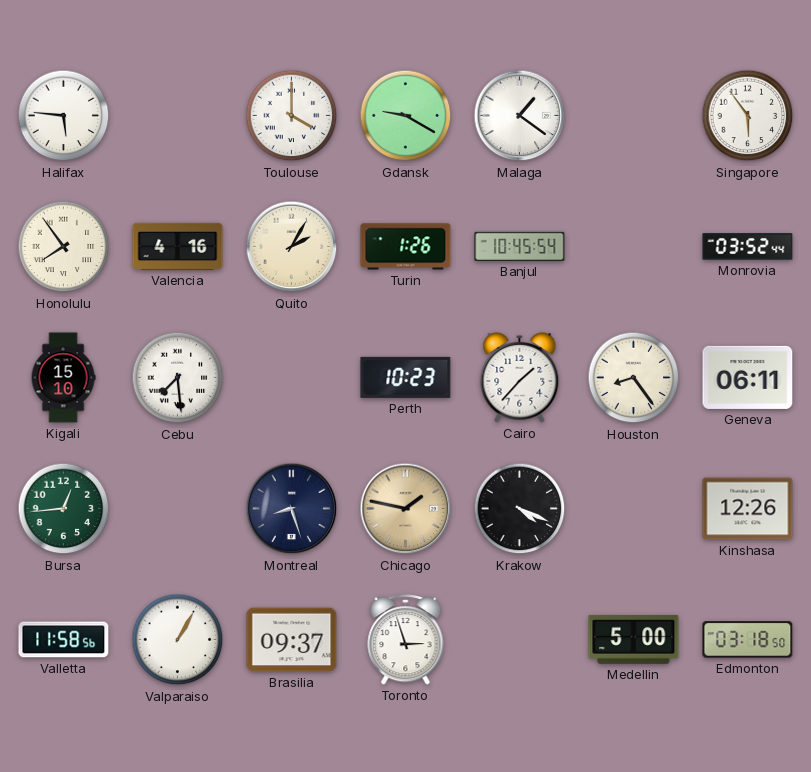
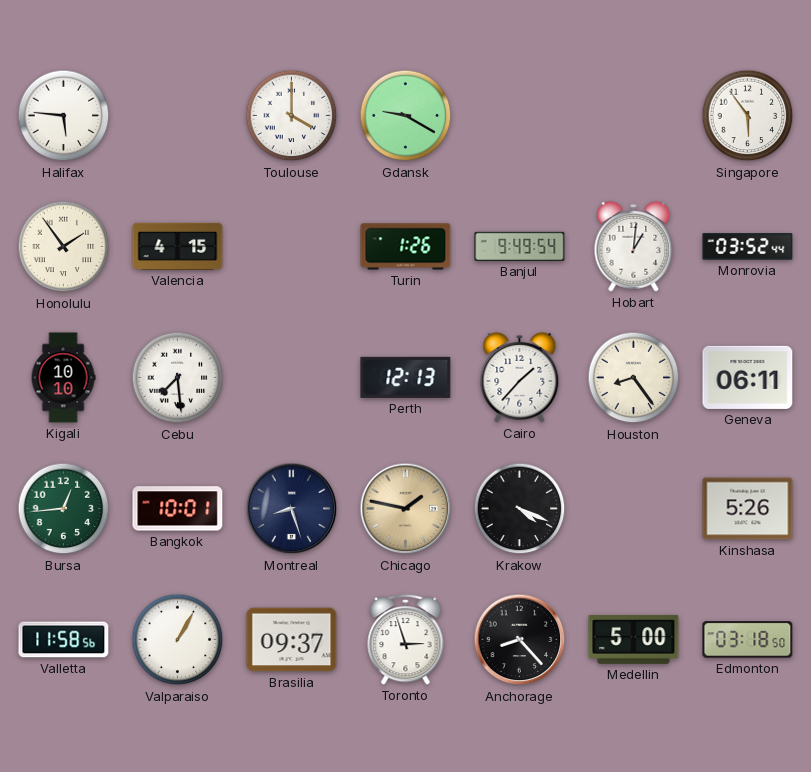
Malaga: 1:21 -> none (520, 116)
Honolulu: 7:54 -> 1:54 (64, 247)
Valencia: 4:16 -> 4:15 (178, 246)
Quito: 2:05 -> none (292, 247)
Banjul: 10:45 -> 9:49 (520, 246)
Hobart: none -> 1:01 (634, 246)
Kigali: 15:10 -> 10:10 (63, 378)
Perth: 10:23 -> 12:13 (406, 377)
Bangkok: none -> 10:01 (178, 509)
Kinshasa: 12:26 -> 5:26 (748, 509)
Anchorage: none -> 8:23 (520, 640)
